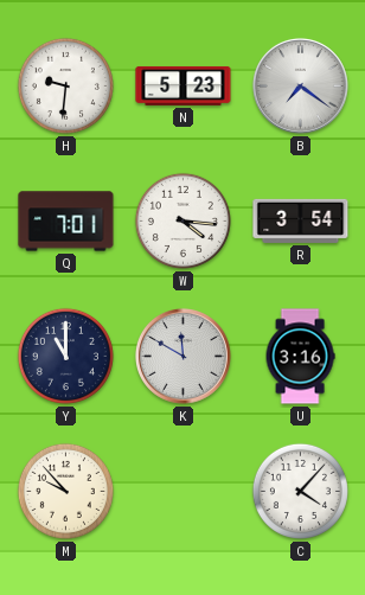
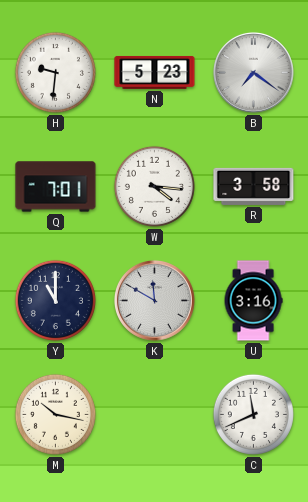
R: 3:54 -> 3:58 (254, 186)
M: 9:53 -> 10:17 (55, 414)
C: 4:07 -> 11:41 (253, 414)
